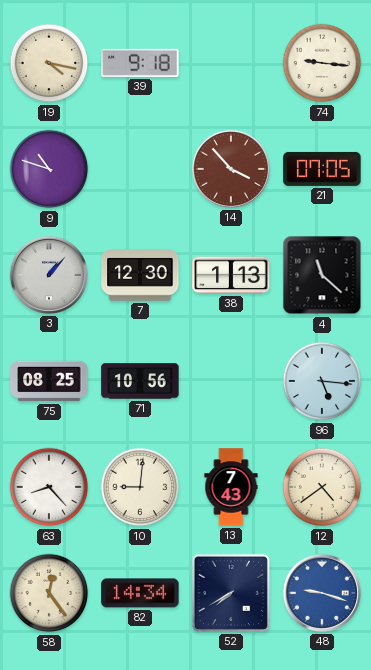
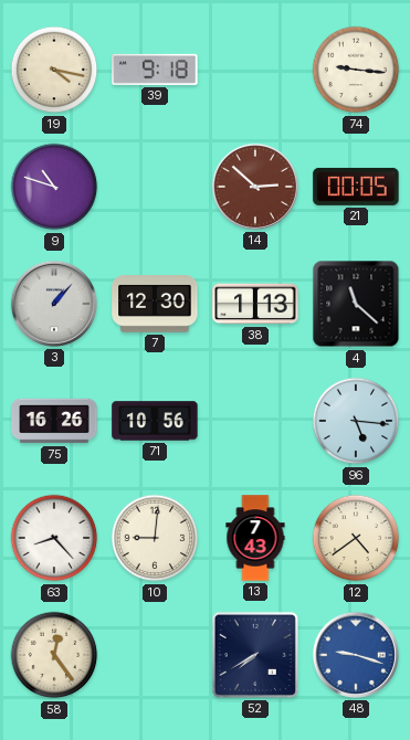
14: 3:53 -> 2:52 (255, 187)
21: 07:05 -> 00:05 (356, 187)
75: 08:25 -> 16:26 (54, 421)
82: 14:34 -> none (140, 593)
